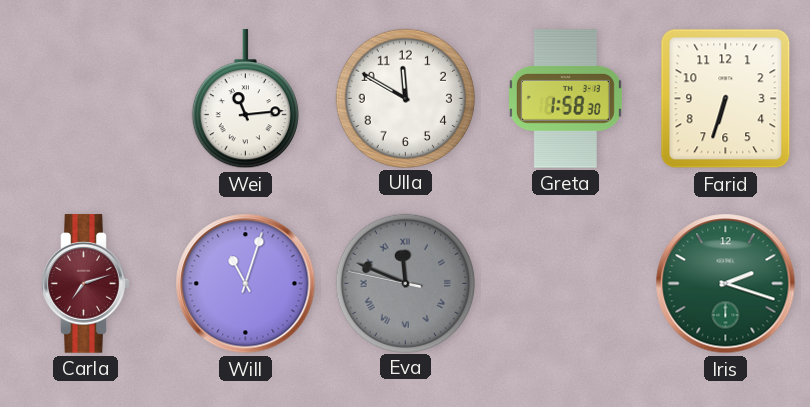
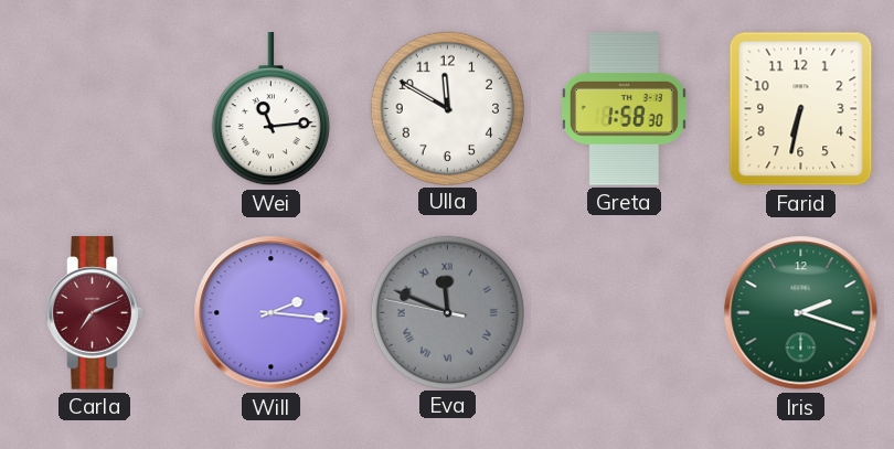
Farid: 6:33 -> 6:32 (801, 109)
Carla: 7:12 -> 7:11 (95, 313)
Will: 11:03 -> 2:16 (272, 313)
